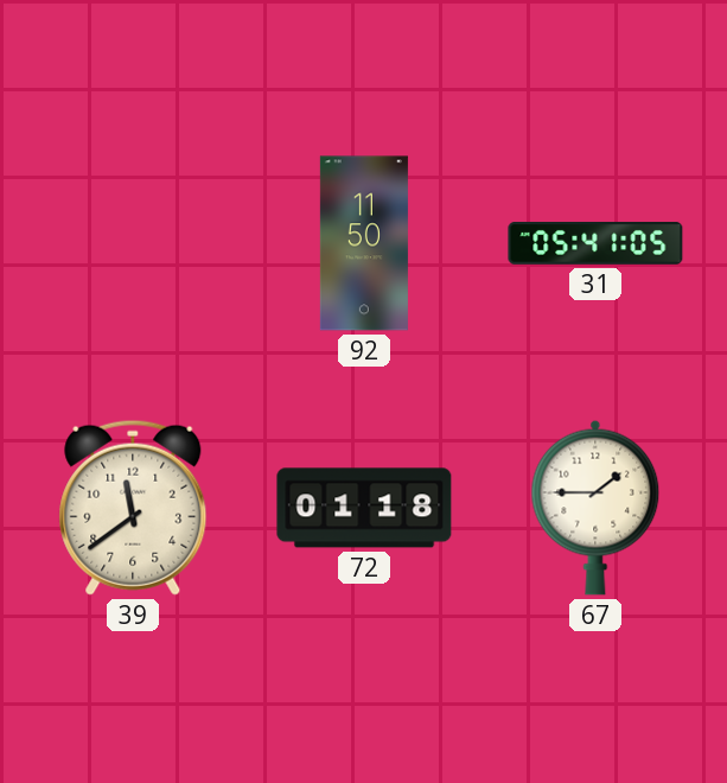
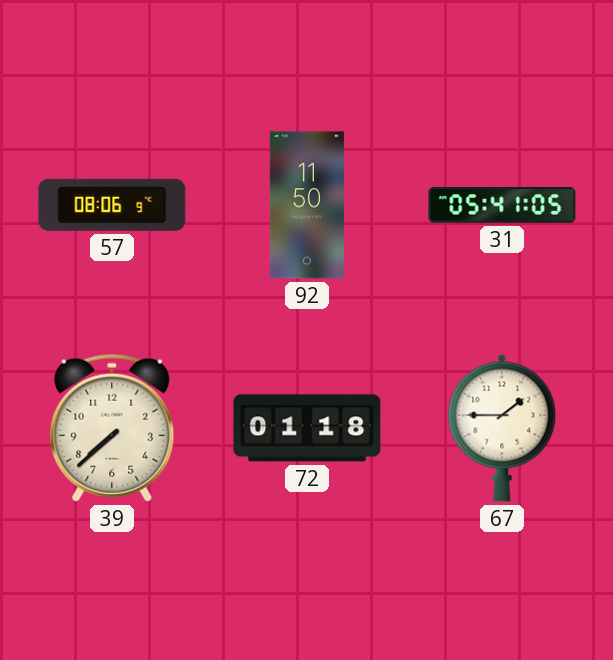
57: none -> 08:06 (112, 205)
39: 11:39 -> 7:38 (112, 428)
